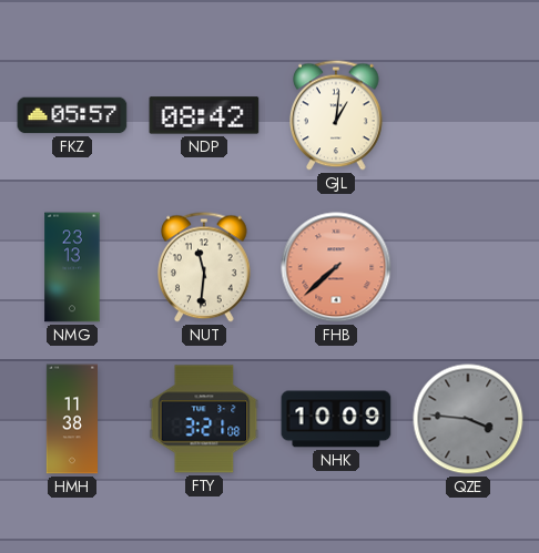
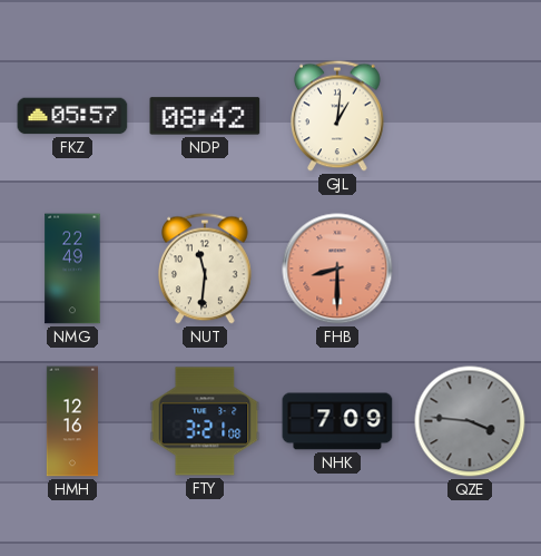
NMG: 23:13 -> 22:49 (72, 269)
FHB: 7:38 -> 8:30 (337, 269)
HMH: 11:38 -> 12:16 (71, 421)
NHK: 10:09 -> 7:09 (337, 421)
